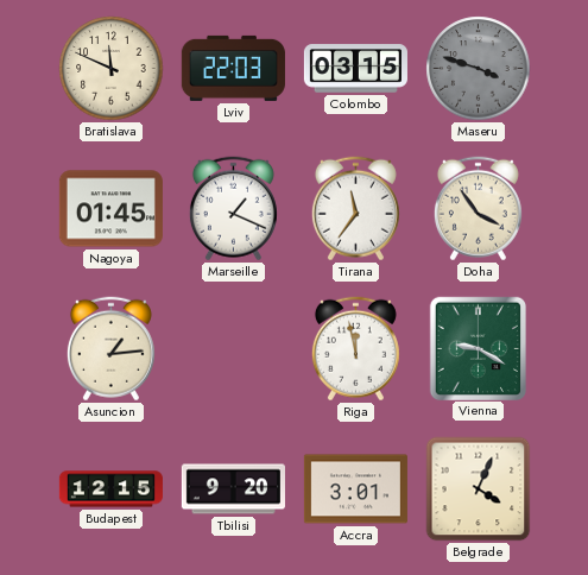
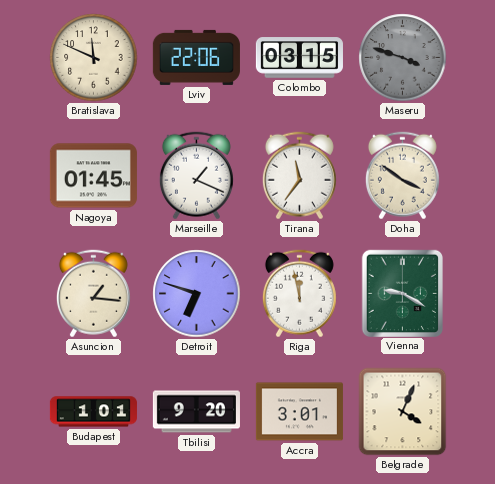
Lviv: 22:03 -> 22:06 (196, 57)
Doha: 3:54 -> 3:51 (402, 176)
Asuncion: 1:14 -> 1:16 (93, 294)
Detroit: none -> 6:48 (197, 294)
Budapest: 12:15 -> 1:01 (93, 412)
